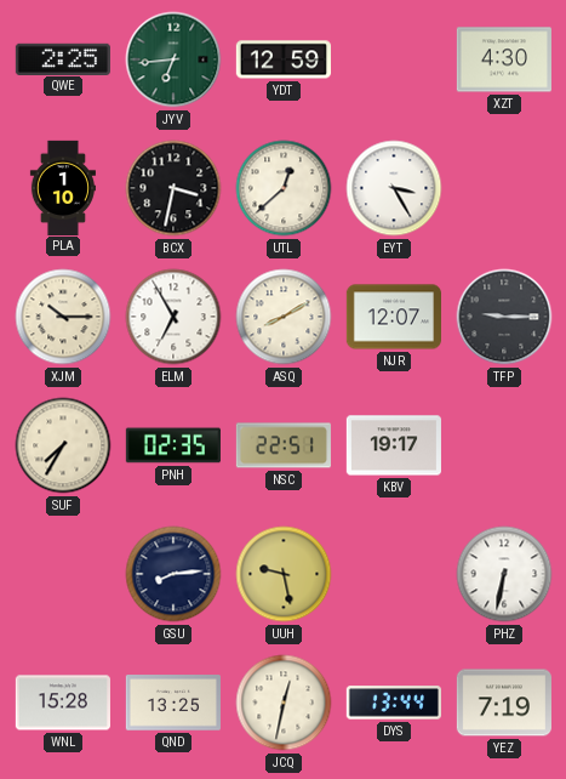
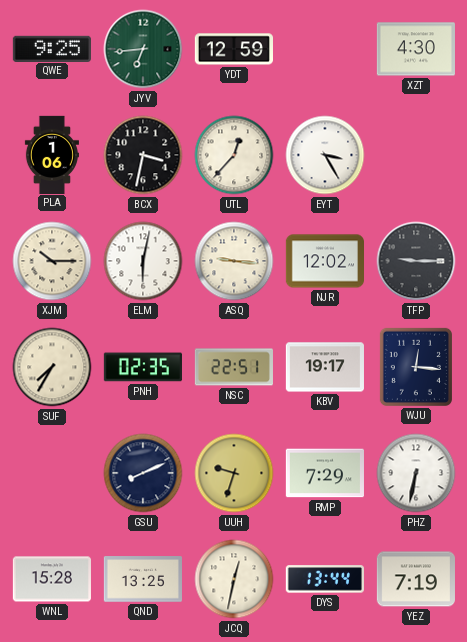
QWE: 2:25 -> 9:25 (52, 48)
PLA: 1:10 -> 1:06 (52, 154)
UTL: 12:38 -> 12:37 (234, 155)
ELM: 6:55 -> 6:02 (143, 261)
ASQ: 8:10 -> 9:16 (234, 261)
NJR: 12:07 -> 12:02 (324, 261)
WJU: none -> 12:16 (416, 367)
GSU: 8:14 -> 8:11 (143, 473)
UUH: 9:28 -> 9:33 (234, 473)
RMP: none -> 7:29 (325, 473)
